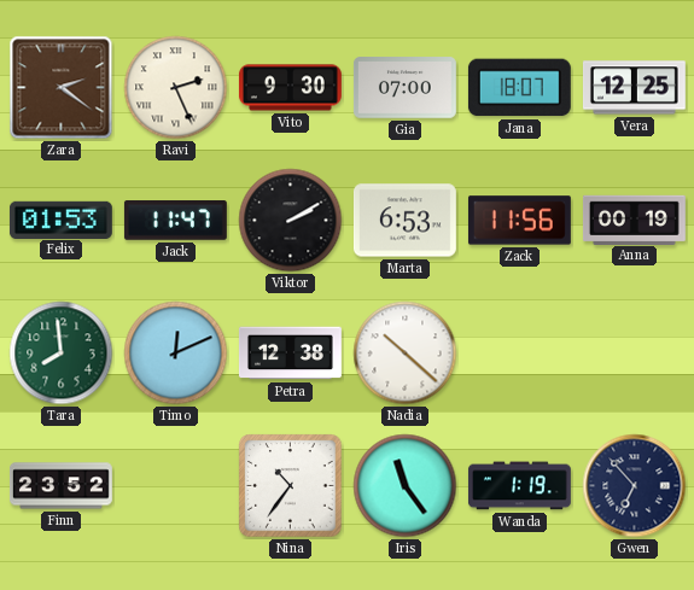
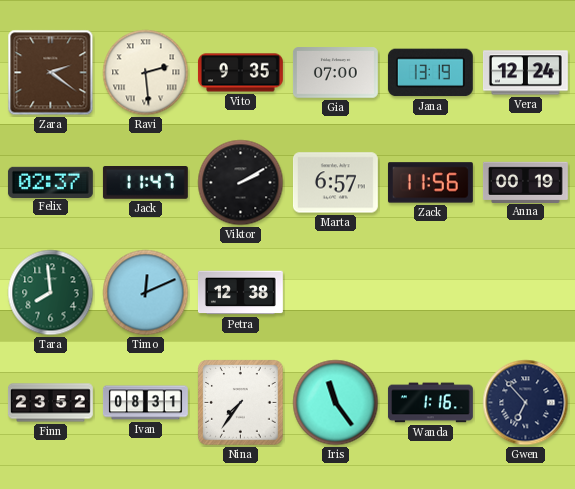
Ravi: 2:26 -> 2:29 (146, 73)
Vito: 9:30 -> 9:35 (240, 73)
Jana: 18:07 -> 13:19 (430, 73)
Vera: 12:25 -> 12:24 (525, 73)
Felix: 01:53 -> 02:37 (50, 182)
Marta: 6:53 -> 6:57 (335, 183)
Nadia: 10:22 -> none (406, 354)
Ivan: none -> 08:31 (145, 403)
Nina: 10:36 -> 7:36 (241, 403)
Wanda: 1:19 -> 1:16 (430, 403)
